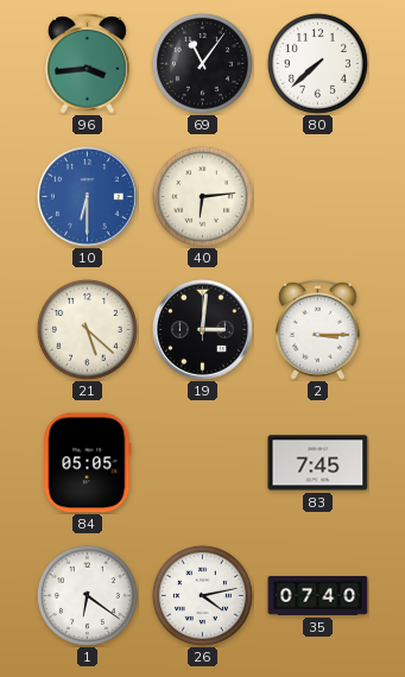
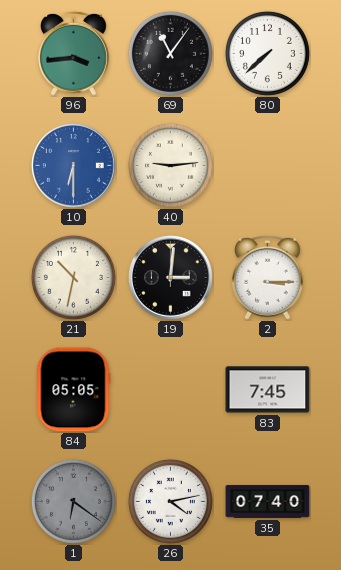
40: 6:14 -> 9:14 (170, 165)
21: 5:22 -> 10:32 (73, 277)
1 dial: white -> grey (73, 501)
